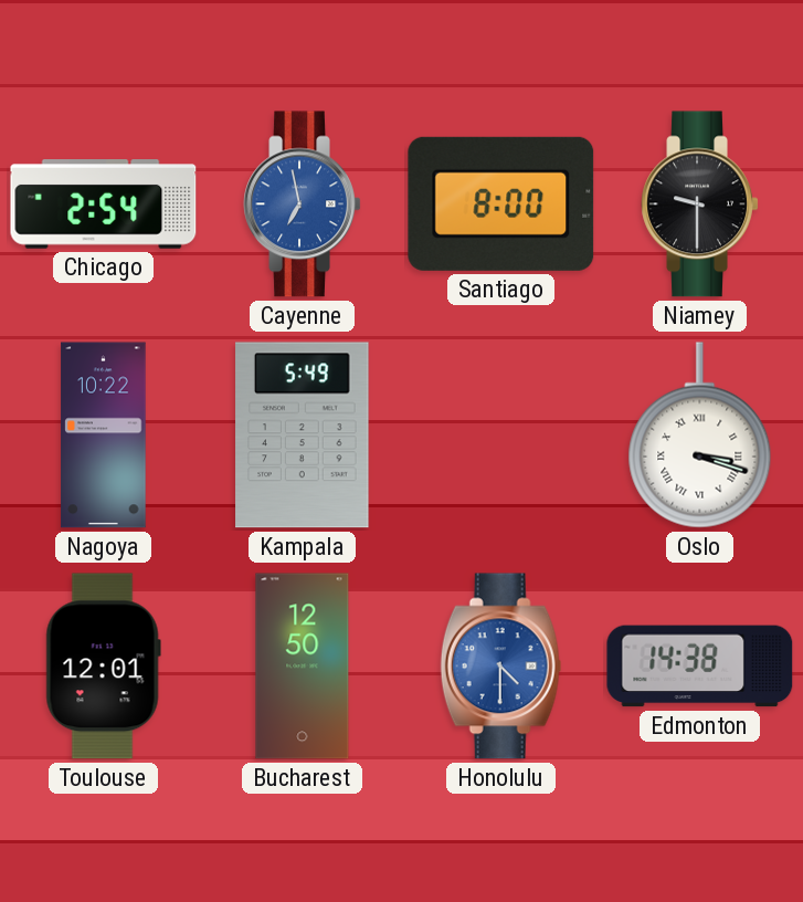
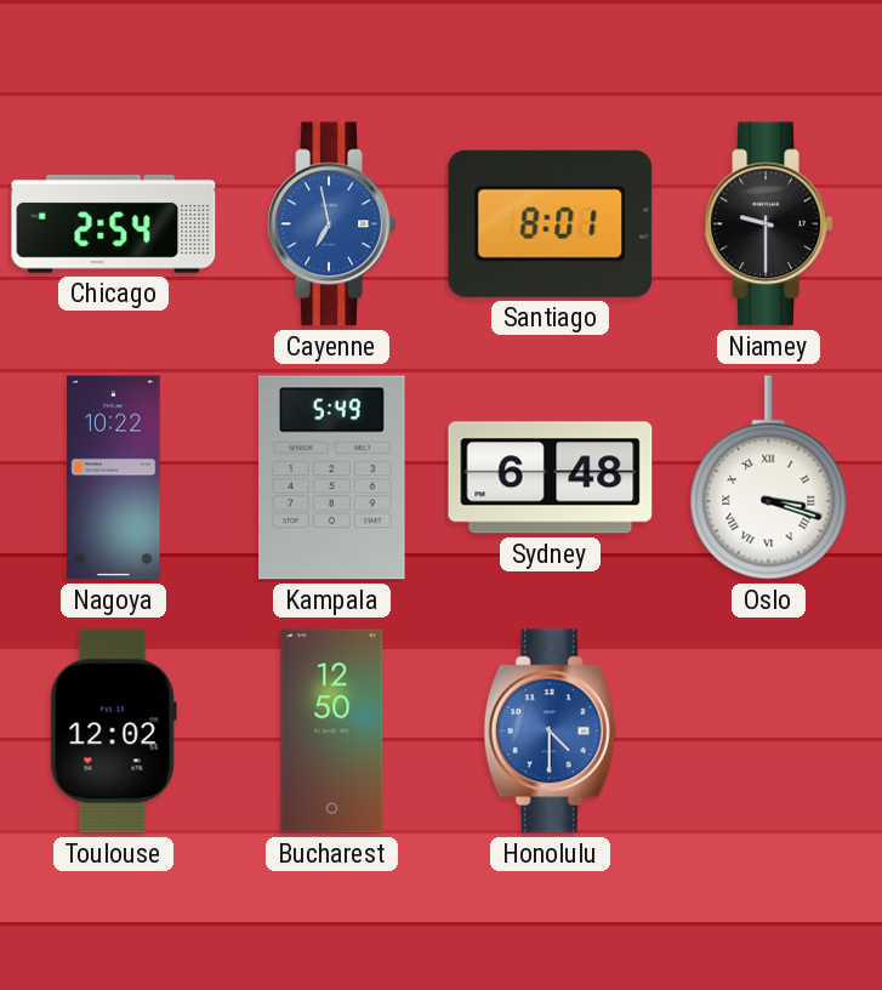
Santiago: 8:00 -> 8:01 (551, 223)
Sydney: none -> 6:48 (551, 478)
Toulouse: 12:01 -> 12:02 (113, 732)
Edmonton: 14:38 -> none (700, 667)
